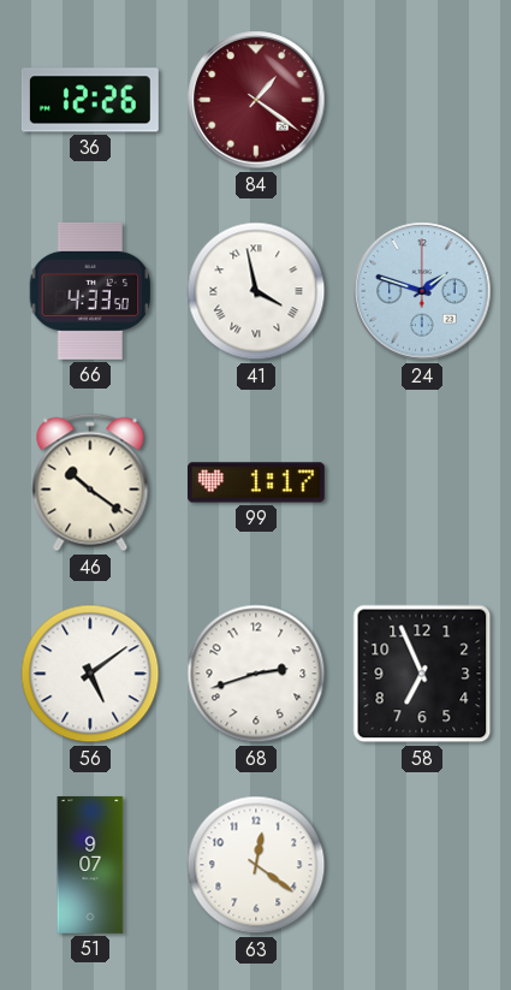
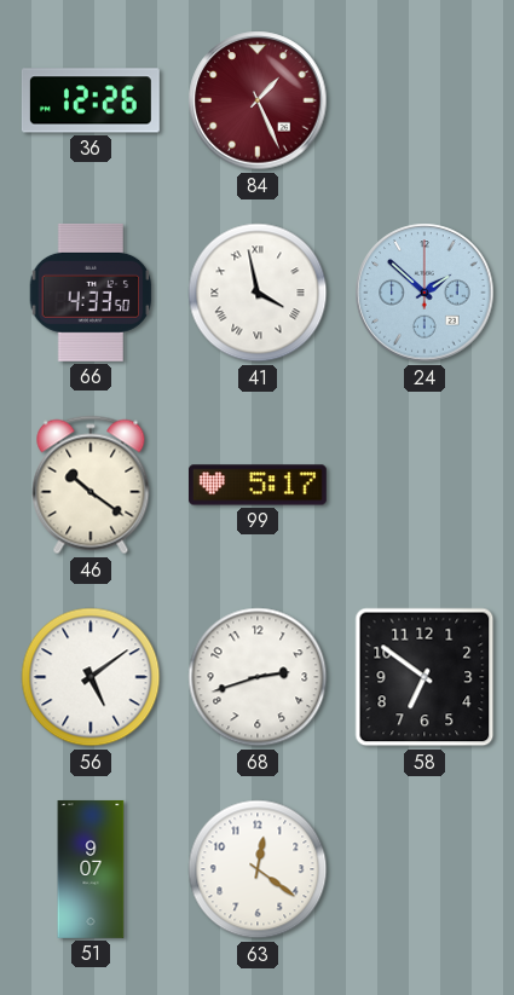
84: 1:21 -> 1:26 (258, 100)
24: 1:48 -> 1:52 (425, 293)
99: 1:17 -> 5:17 (258, 485)
58: 6:56 -> 6:51 (425, 677)
